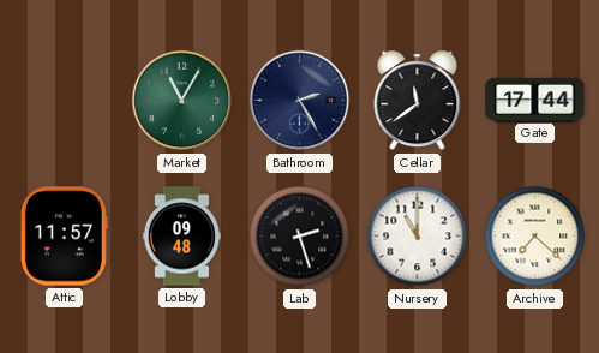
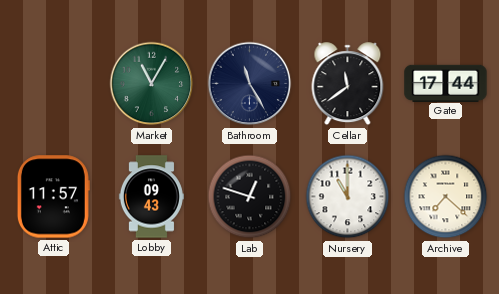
Bathroom: 2:25 -> 11:25 (250, 84)
Lobby: 09:48 -> 09:43 (151, 197)
Lab: 2:27 -> 12:48 (250, 197)
